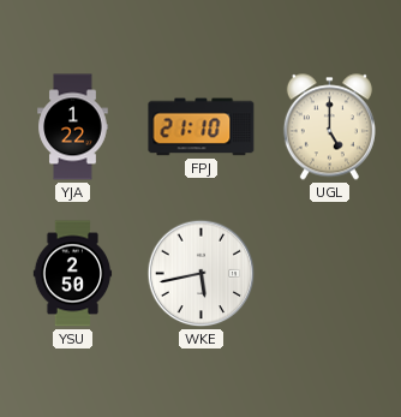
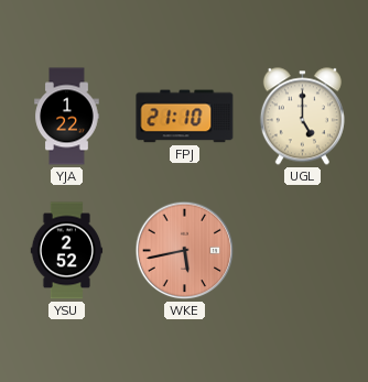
YSU: 2:50 -> 2:52 (67, 251)
WKE dial: white -> salmon (185, 251)
